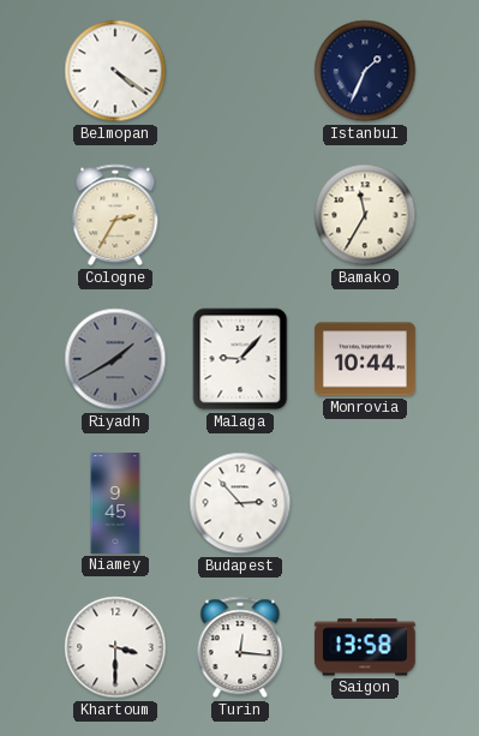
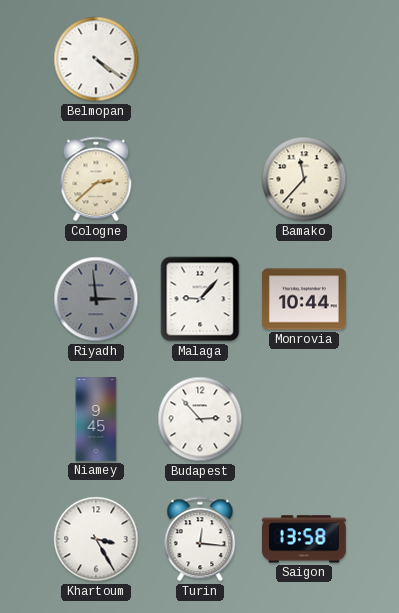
Istanbul: 1:34 -> none (365, 71)
Cologne: 2:35 -> 2:38 (96, 179)
Bamako: 11:35 -> 11:37 (304, 179)
Riyadh: 1:40 -> 2:59 (96, 299)
Khartoum: 3:30 -> 3:25 (96, 539)
